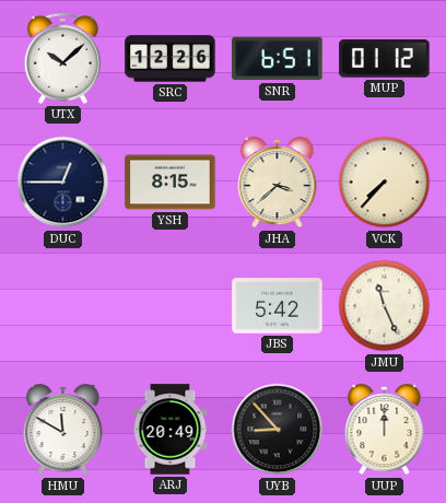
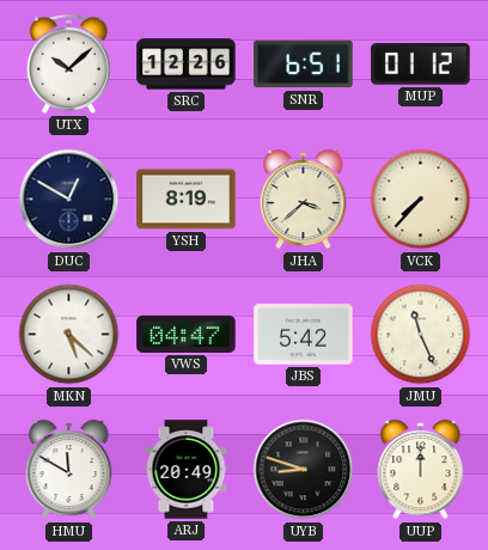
DUC: 12:45 -> 12:50 (69, 200)
YSH: 8:15 -> 8:19 (187, 200)
MKN: none -> 5:22 (69, 335)
VWS: none -> 04:47 (187, 334)
UYB: 8:53 -> 8:48 (304, 470)
